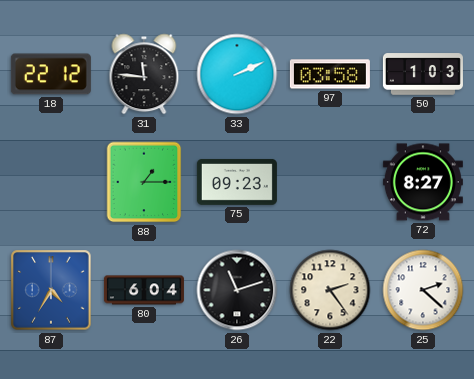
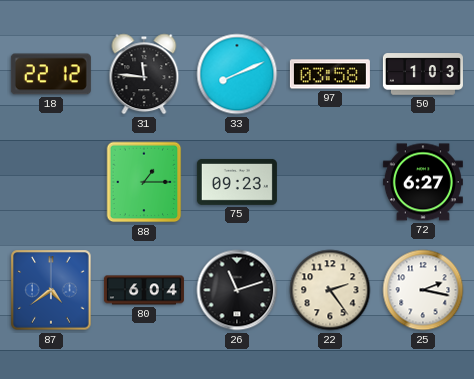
33: 2:11 -> 8:11 (237, 74)
72: 8:27 -> 6:27 (423, 182)
87: 4:35 -> 4:39 (51, 290)
25: 2:22 -> 2:17 (423, 290)
